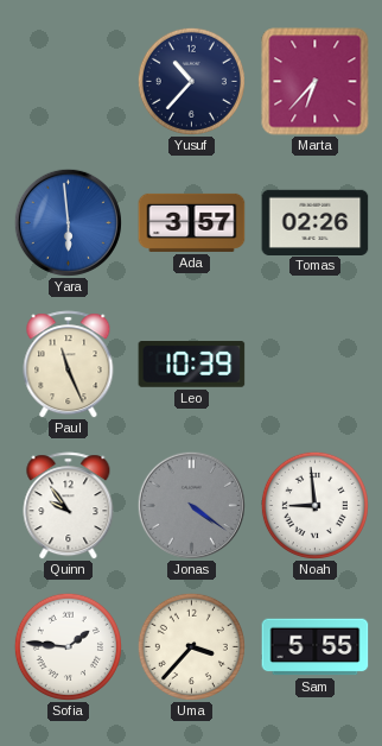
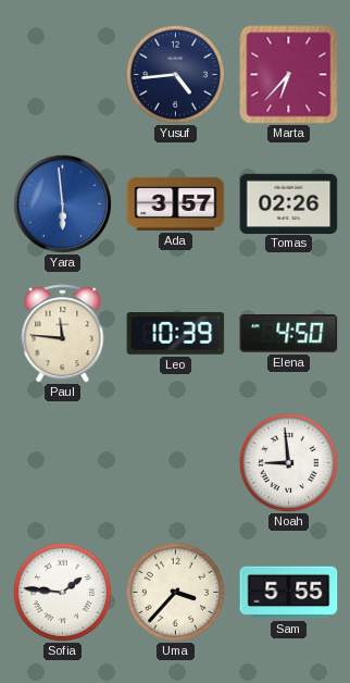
Yusuf: 10:37 -> 4:44 (175, 74)
Paul: 11:26 -> 11:46 (63, 334)
Elena: none -> 4:50 (289, 334)
Quinn: 9:54 -> none (69, 506)
Jonas: 4:21 -> none (191, 505)
